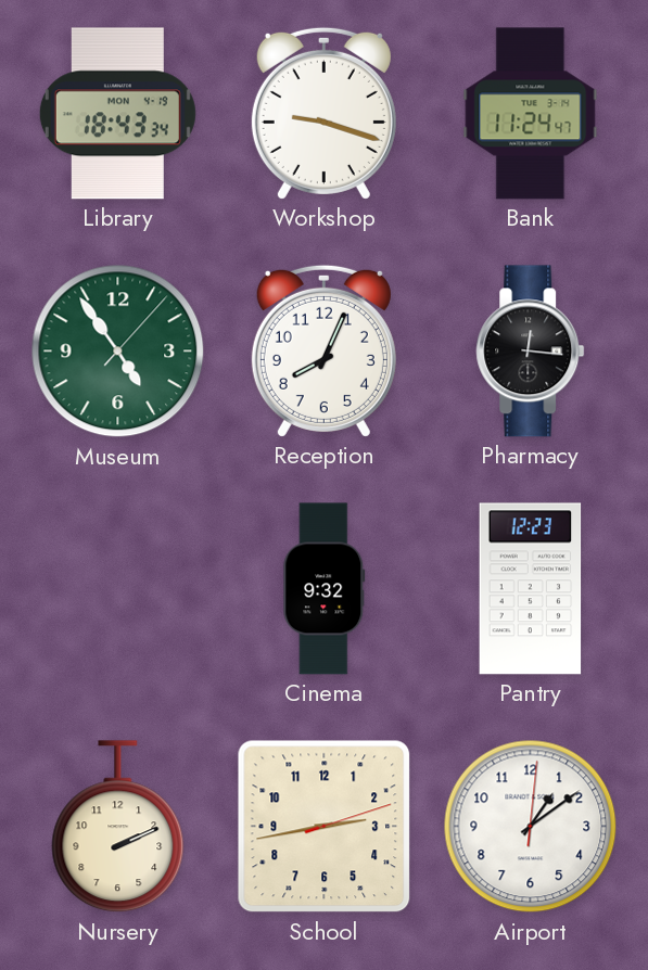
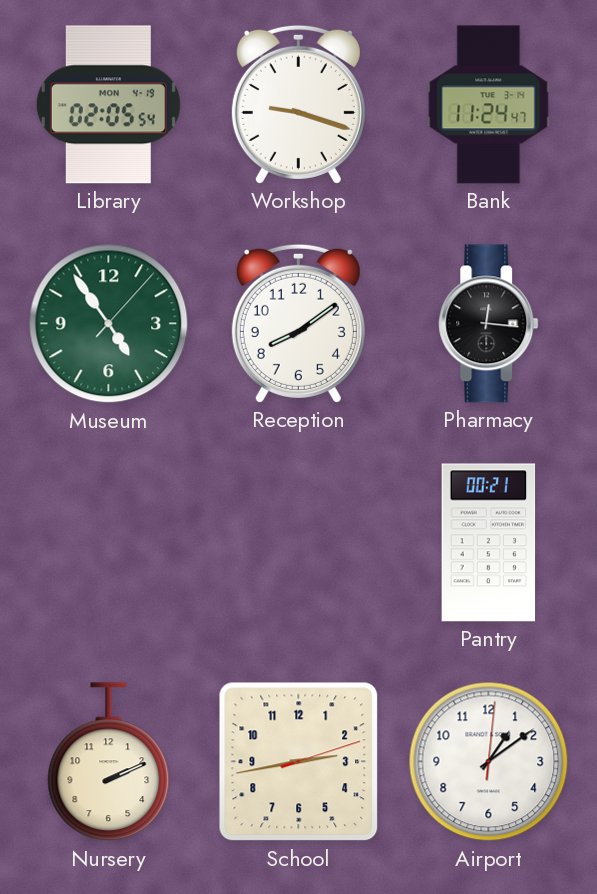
Library: 18:43 -> 02:05 (108, 105)
Reception: 8:04 -> 8:09 (298, 323)
Cinema: 9:32 -> none (325, 589)
Pantry: 12:23 -> 00:21 (489, 543)
